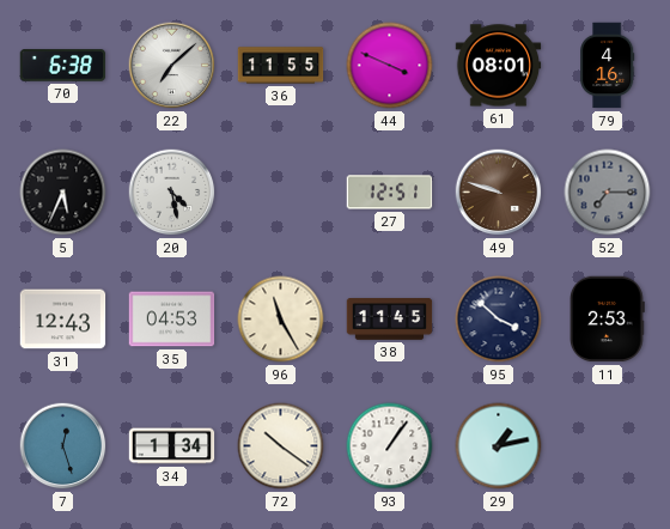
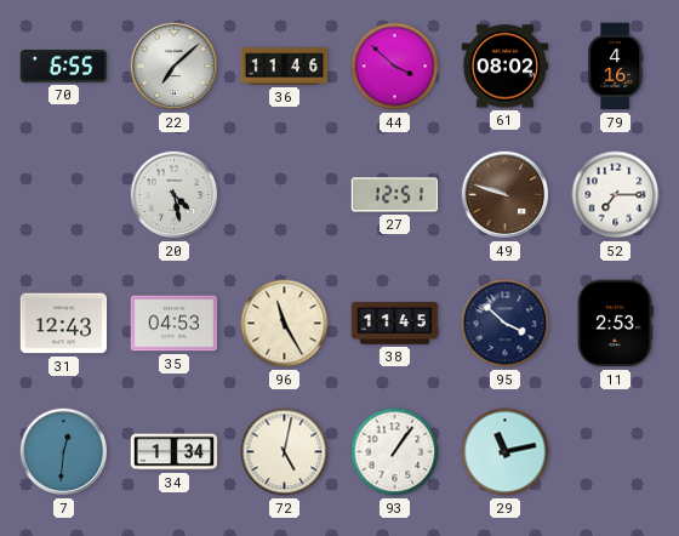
70: 6:38 -> 6:55 (64, 67)
36: 11:55 -> 11:46 (285, 67)
44: 3:49 -> 3:52 (395, 67)
61: 08:01 -> 08:02 (506, 67)
5: 5:34 -> none (63, 193)
52 dial: grey -> white (616, 195)
7: 12:27 -> 12:31 (64, 452)
72: 10:21 -> 5:02 (285, 452)
29: 1:13 -> 11:13 (506, 452)
